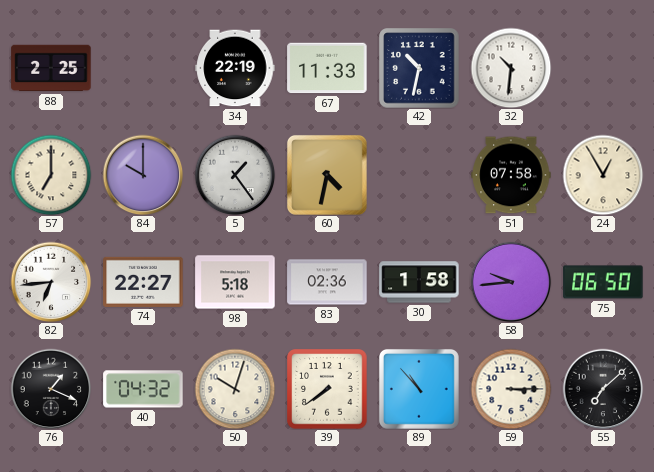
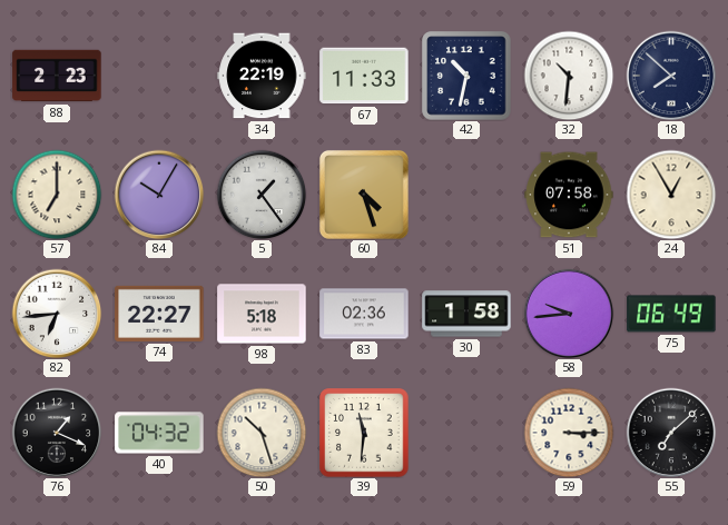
88: 2:25 -> 2:23 (57, 76)
18: none -> 7:52 (671, 76)
84: 10:00 -> 10:05 (159, 195)
60: 4:32 -> 4:27 (364, 195)
75: 06:50 -> 06:49 (671, 314)
50: 10:03 -> 10:27 (262, 433)
39: 7:39 -> 11:31 (364, 433)
89: 10:53 -> none (419, 389)
